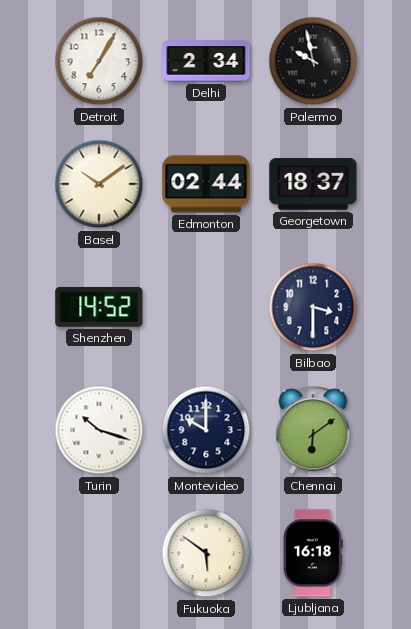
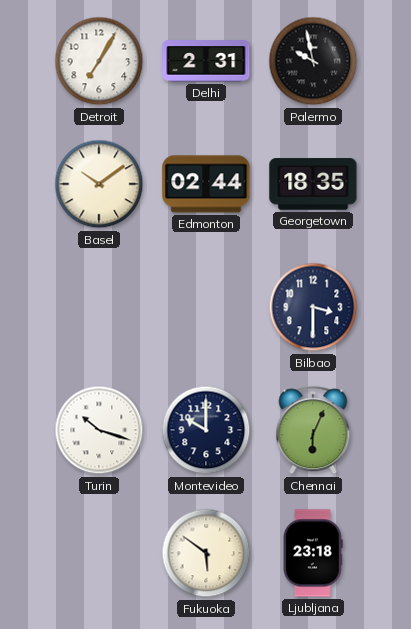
Delhi: 2:34 -> 2:31 (206, 61)
Georgetown: 18:37 -> 18:35 (313, 184)
Shenzhen: 14:52 -> none (99, 307)
Chennai: 6:09 -> 6:04 (313, 431)
Ljubljana: 16:18 -> 23:18 (313, 553)
